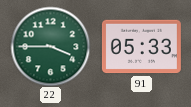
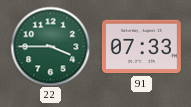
91: 05:33 -> 07:33 (141, 47)
